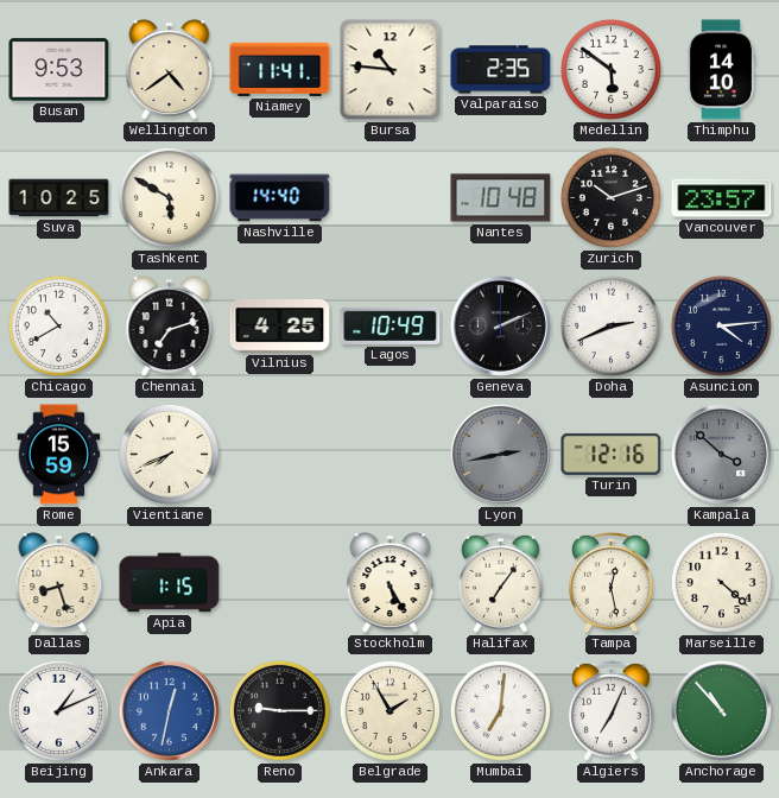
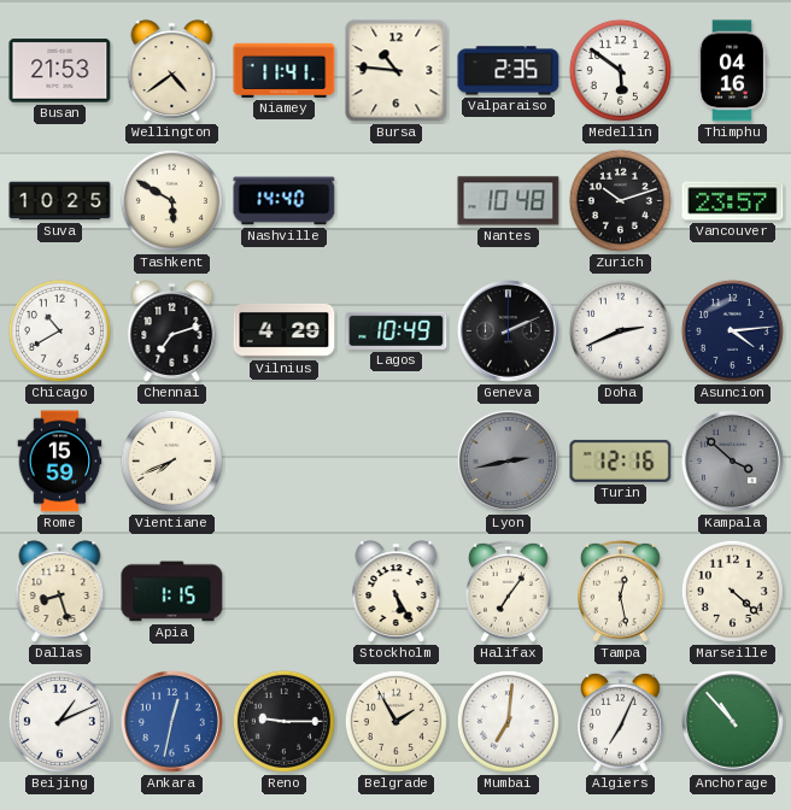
Busan: 9:53 -> 21:53 (60, 71)
Thimphu: 14:10 -> 04:16 (731, 71)
Vilnius: 4:25 -> 4:29 (285, 330)
